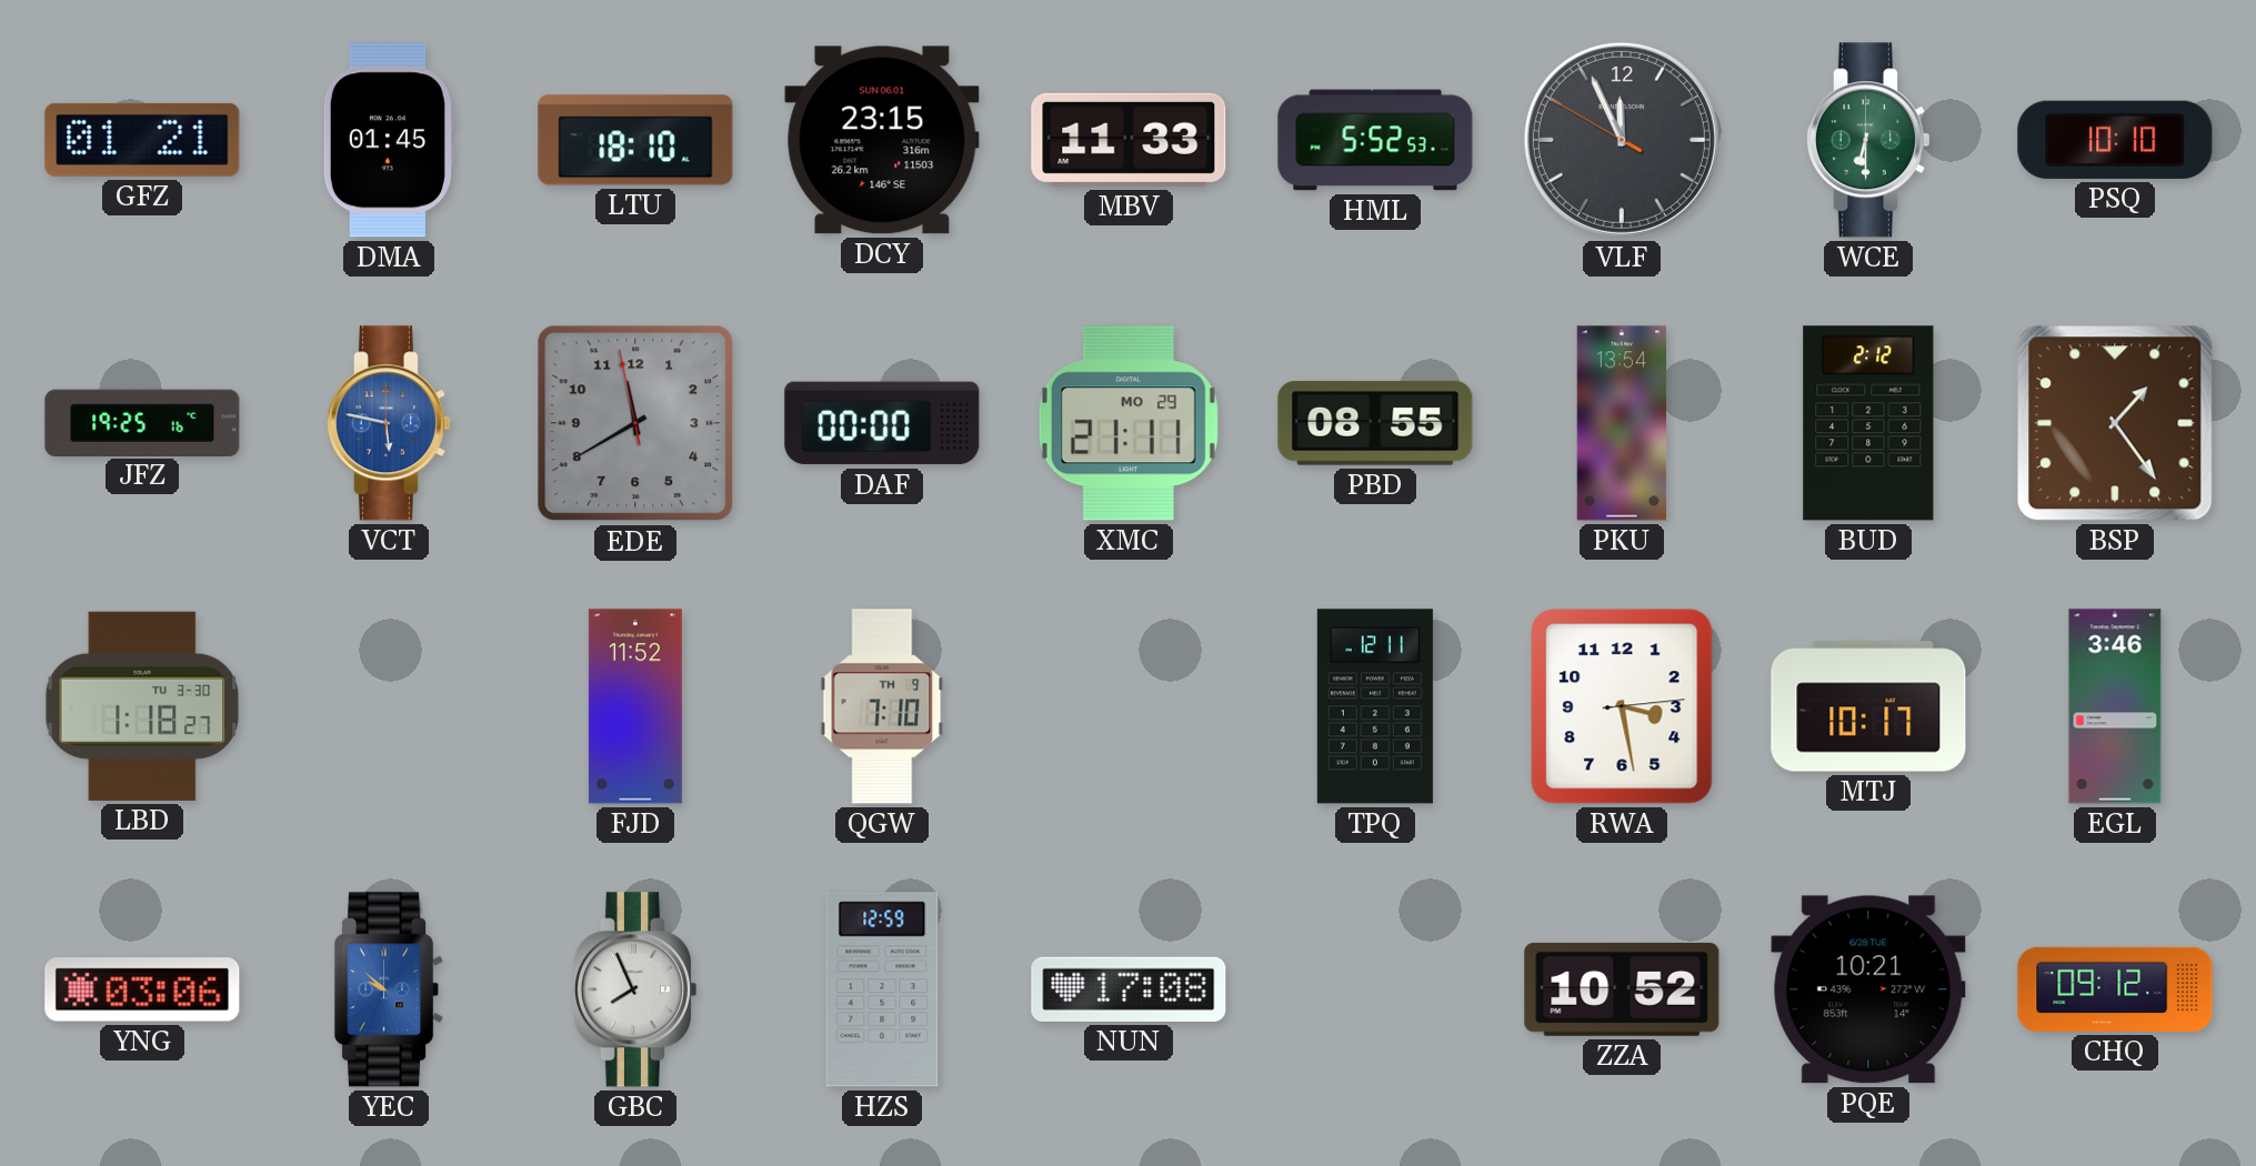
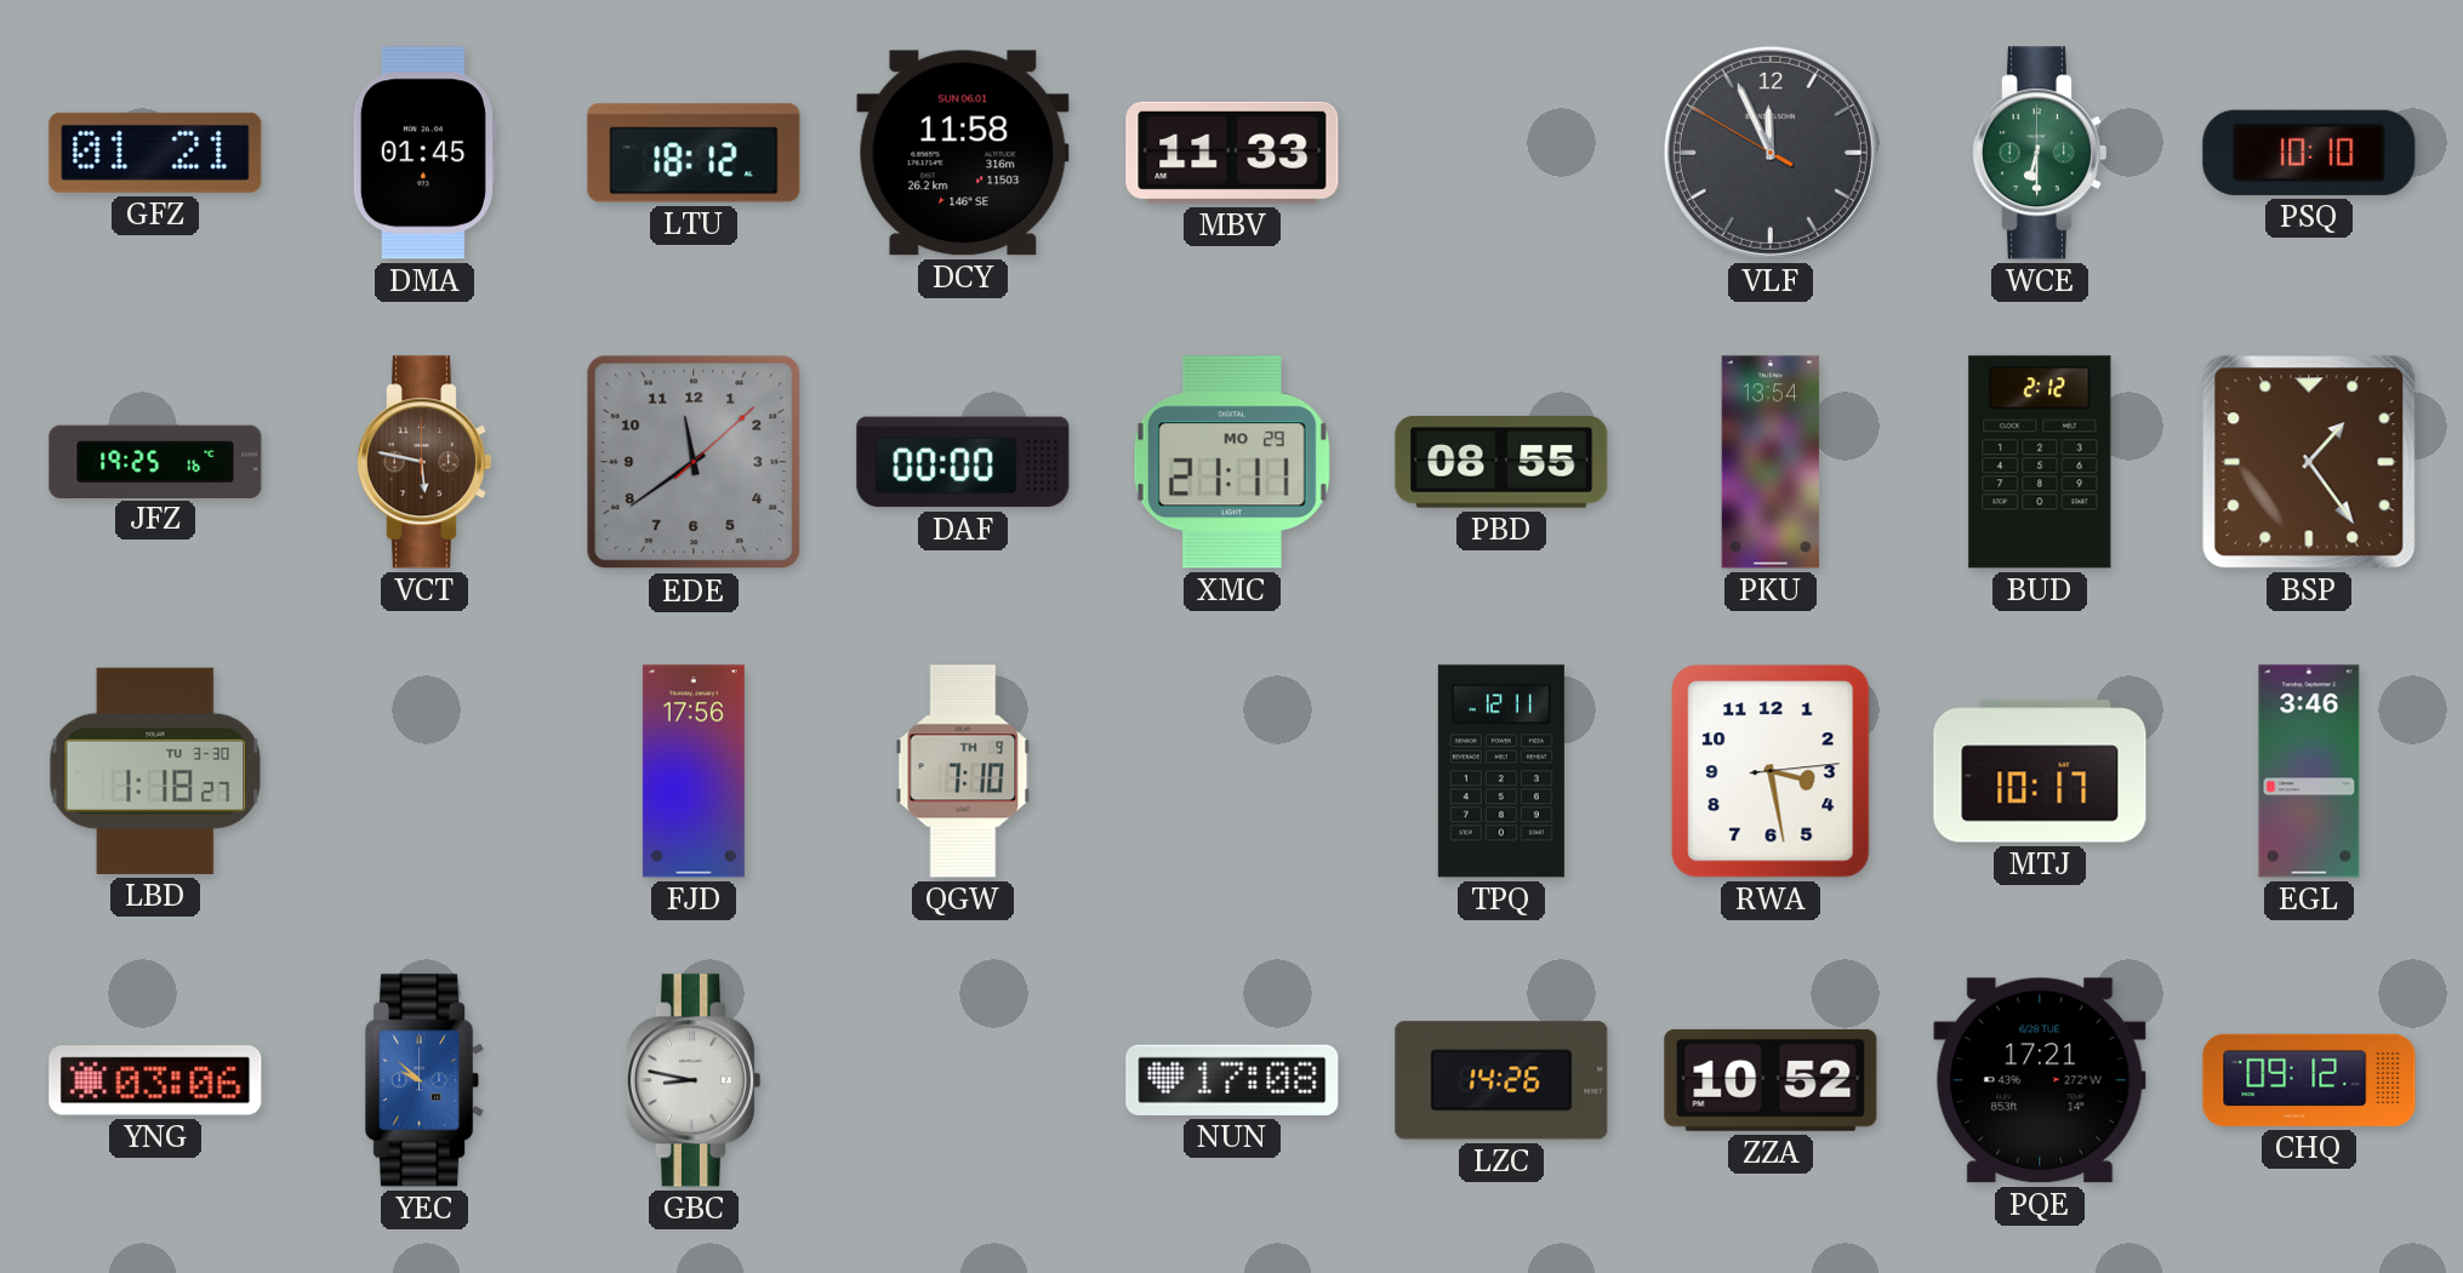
LTU: 18:10 -> 18:12 (694, 153)
DCY: 23:15 -> 11:58 (963, 153)
HML: 5:52 -> none (1375, 140)
VCT dial: blue -> brown (423, 462)
EDE: 11:39:58 -> 11:39:08 (694, 462)
FJD: 11:52 -> 17:56 (694, 771)
GBC: 7:56 -> 8:47 (692, 1080)
HZS: 12:59 -> none (882, 989)
LZC: none -> 14:26 (1501, 1080)
PQE: 10:21 -> 17:21 (2040, 1080)
